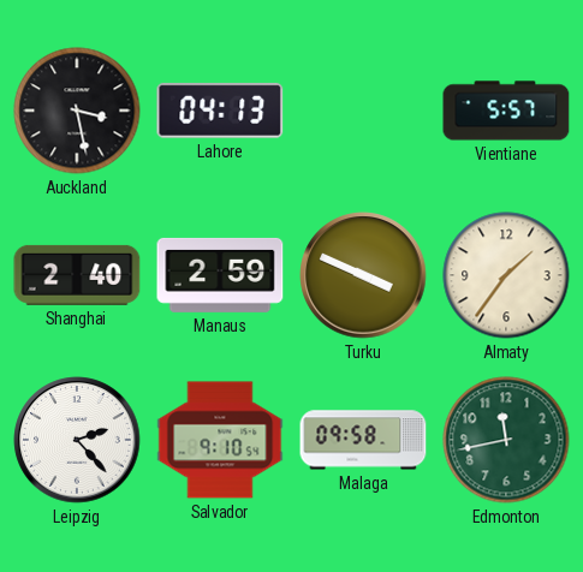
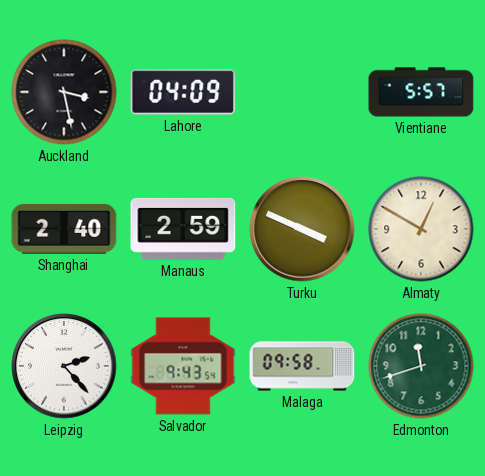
Lahore: 04:13 -> 04:09 (183, 92)
Almaty: 1:36 -> 12:50 (421, 229)
Salvador: 9:10 -> 9:43 (183, 366)
Edmonton: 11:43 -> 11:42 (421, 366)
